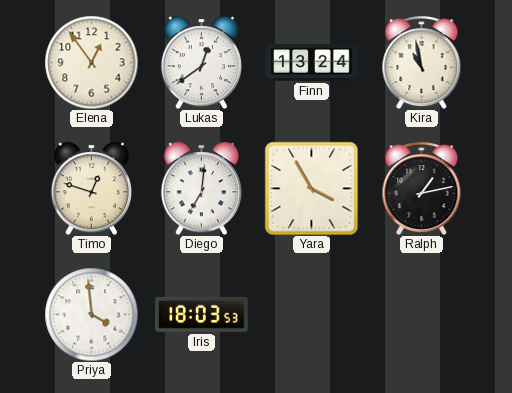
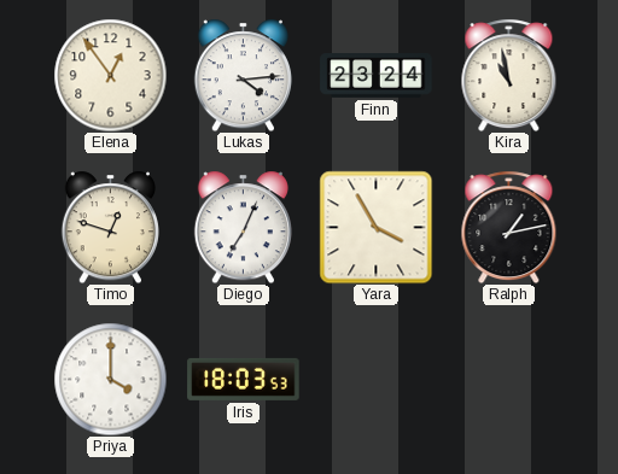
Lukas: 12:39 -> 4:14 (243, 75)
Finn: 13:24 -> 23:24 (377, 76)
Diego: 7:01 -> 7:04 (243, 227)
Priya: 3:59 -> 4:00 (110, 379)
